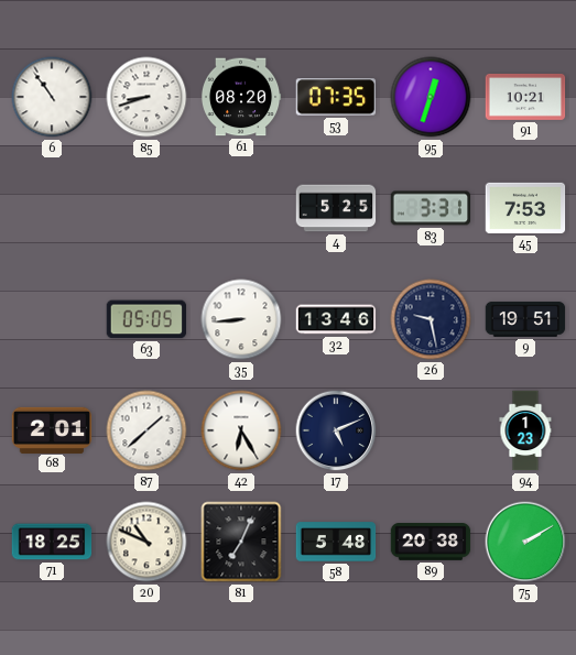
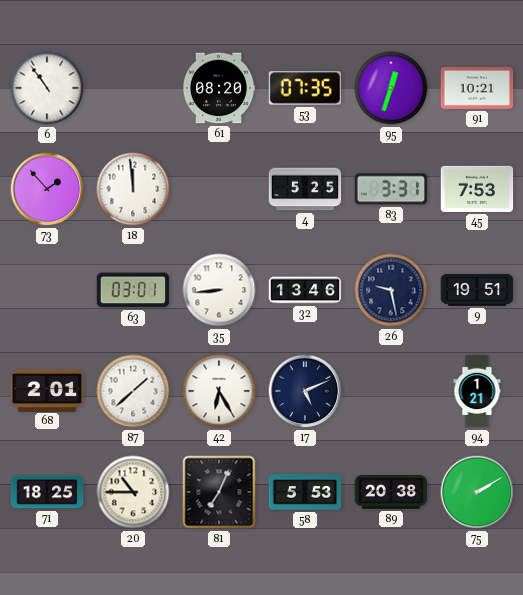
85: 8:42 -> none (146, 97)
73: none -> 1:53 (47, 189)
18: none -> 11:59 (133, 189)
63: 05:05 -> 03:01 (133, 290)
94: 1:23 -> 1:21 (477, 391)
20: 10:49 -> 10:45 (133, 492)
58: 5:48 -> 5:53 (305, 492)
